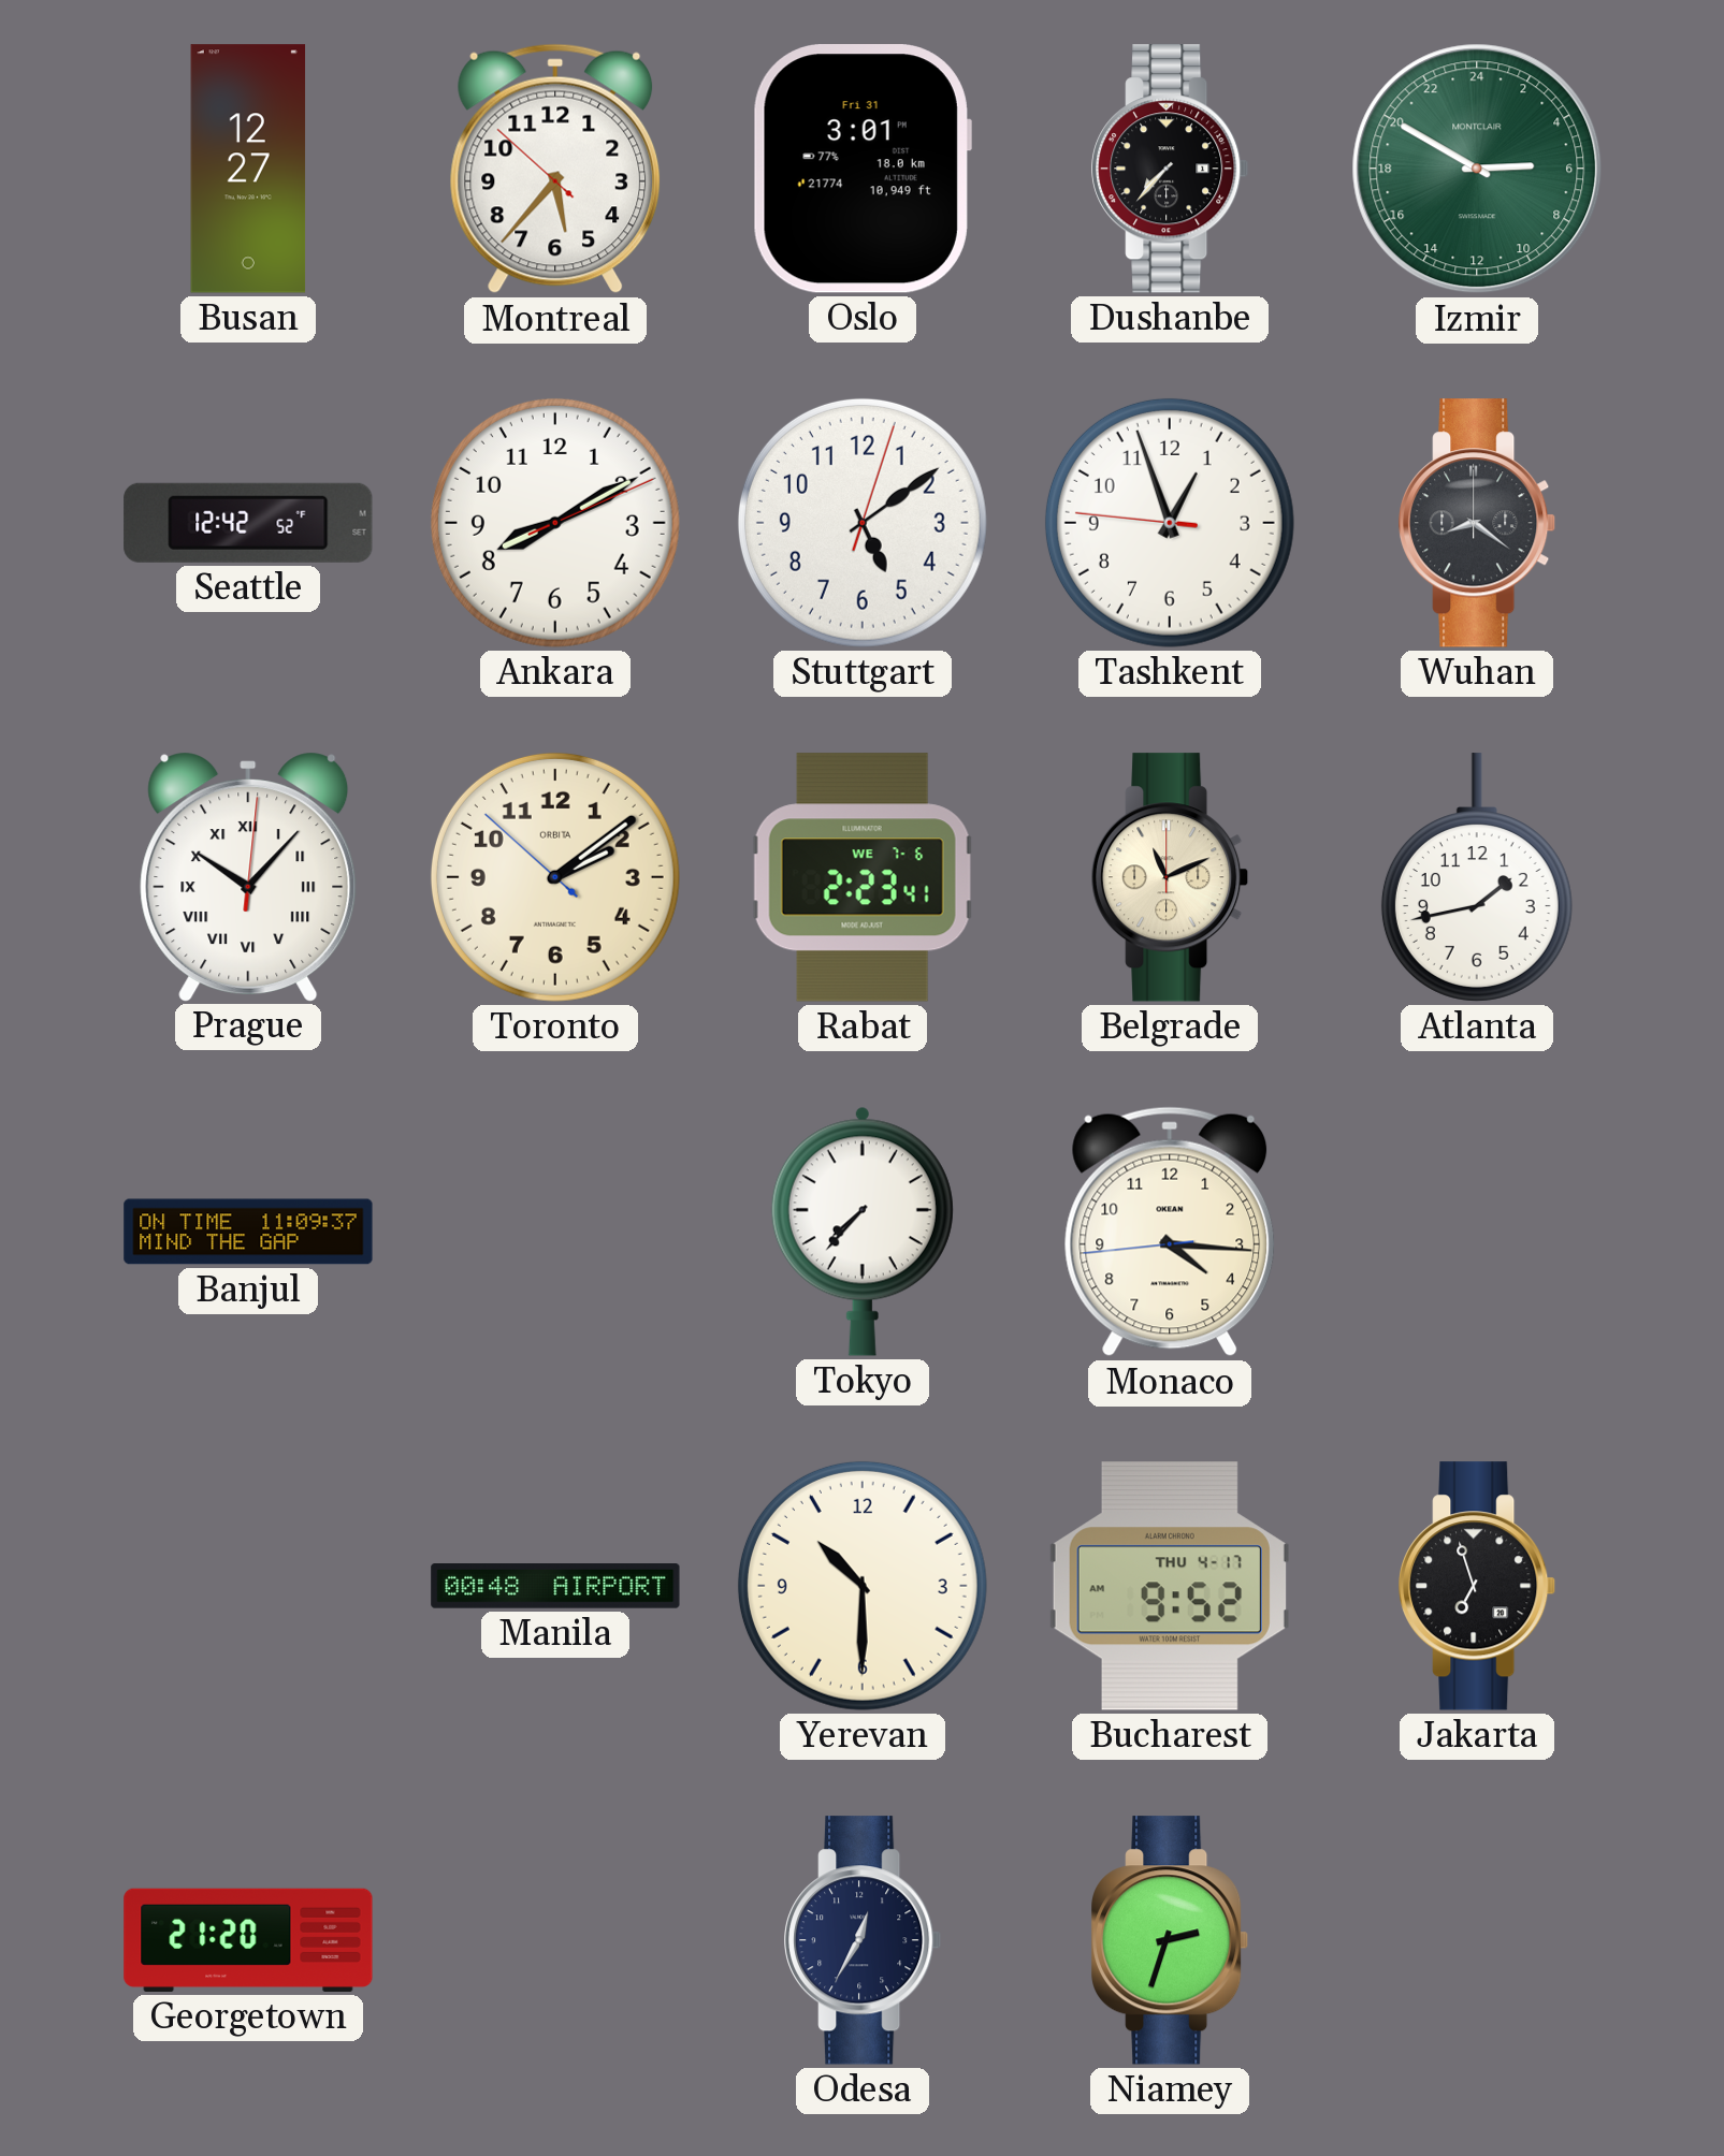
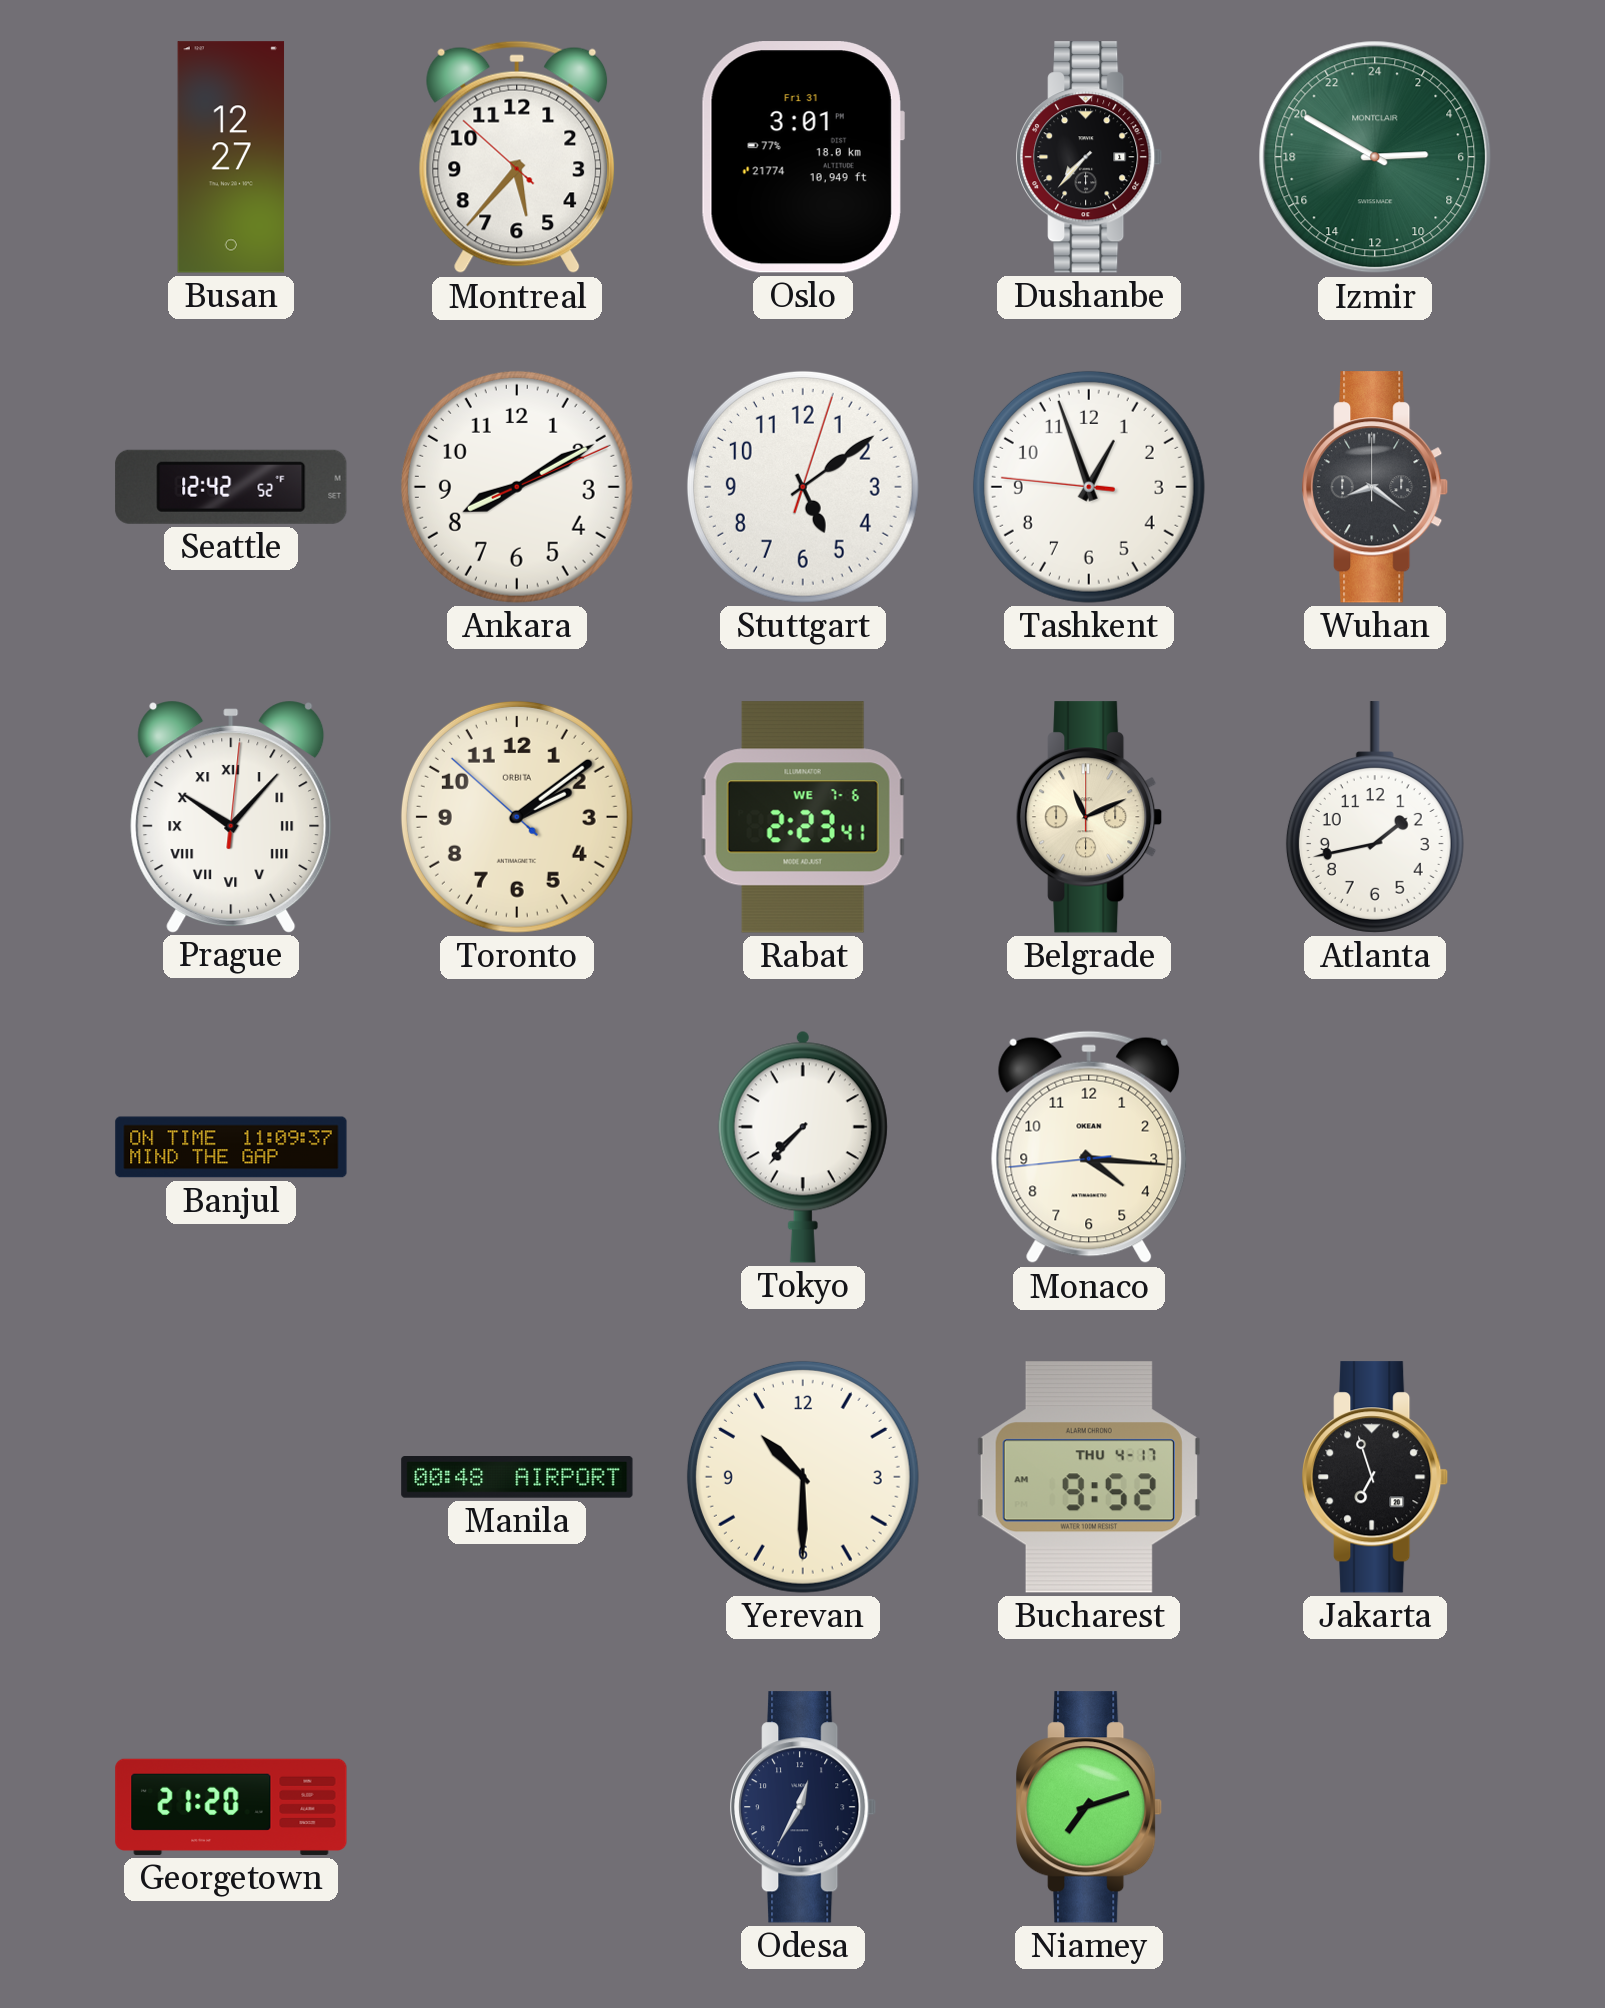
Niamey: 2:33 -> 7:12 (1090, 1807)
